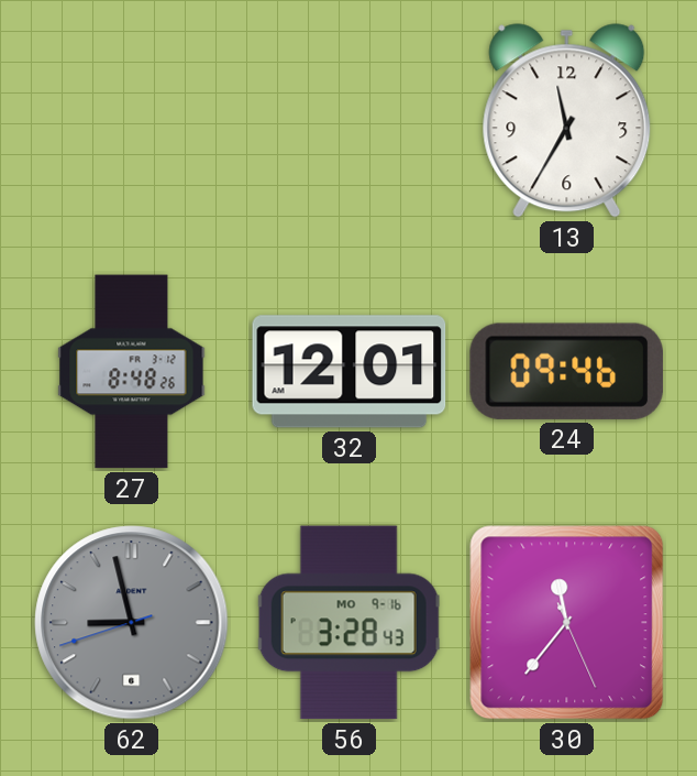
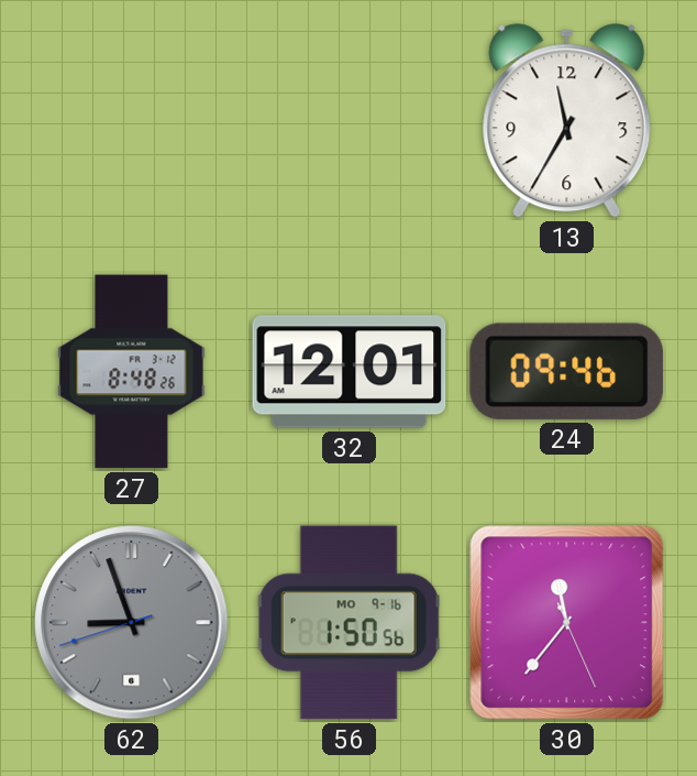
62: 8:57 -> 8:56 (132, 623)
56: 3:28 -> 1:50 (348, 623)
